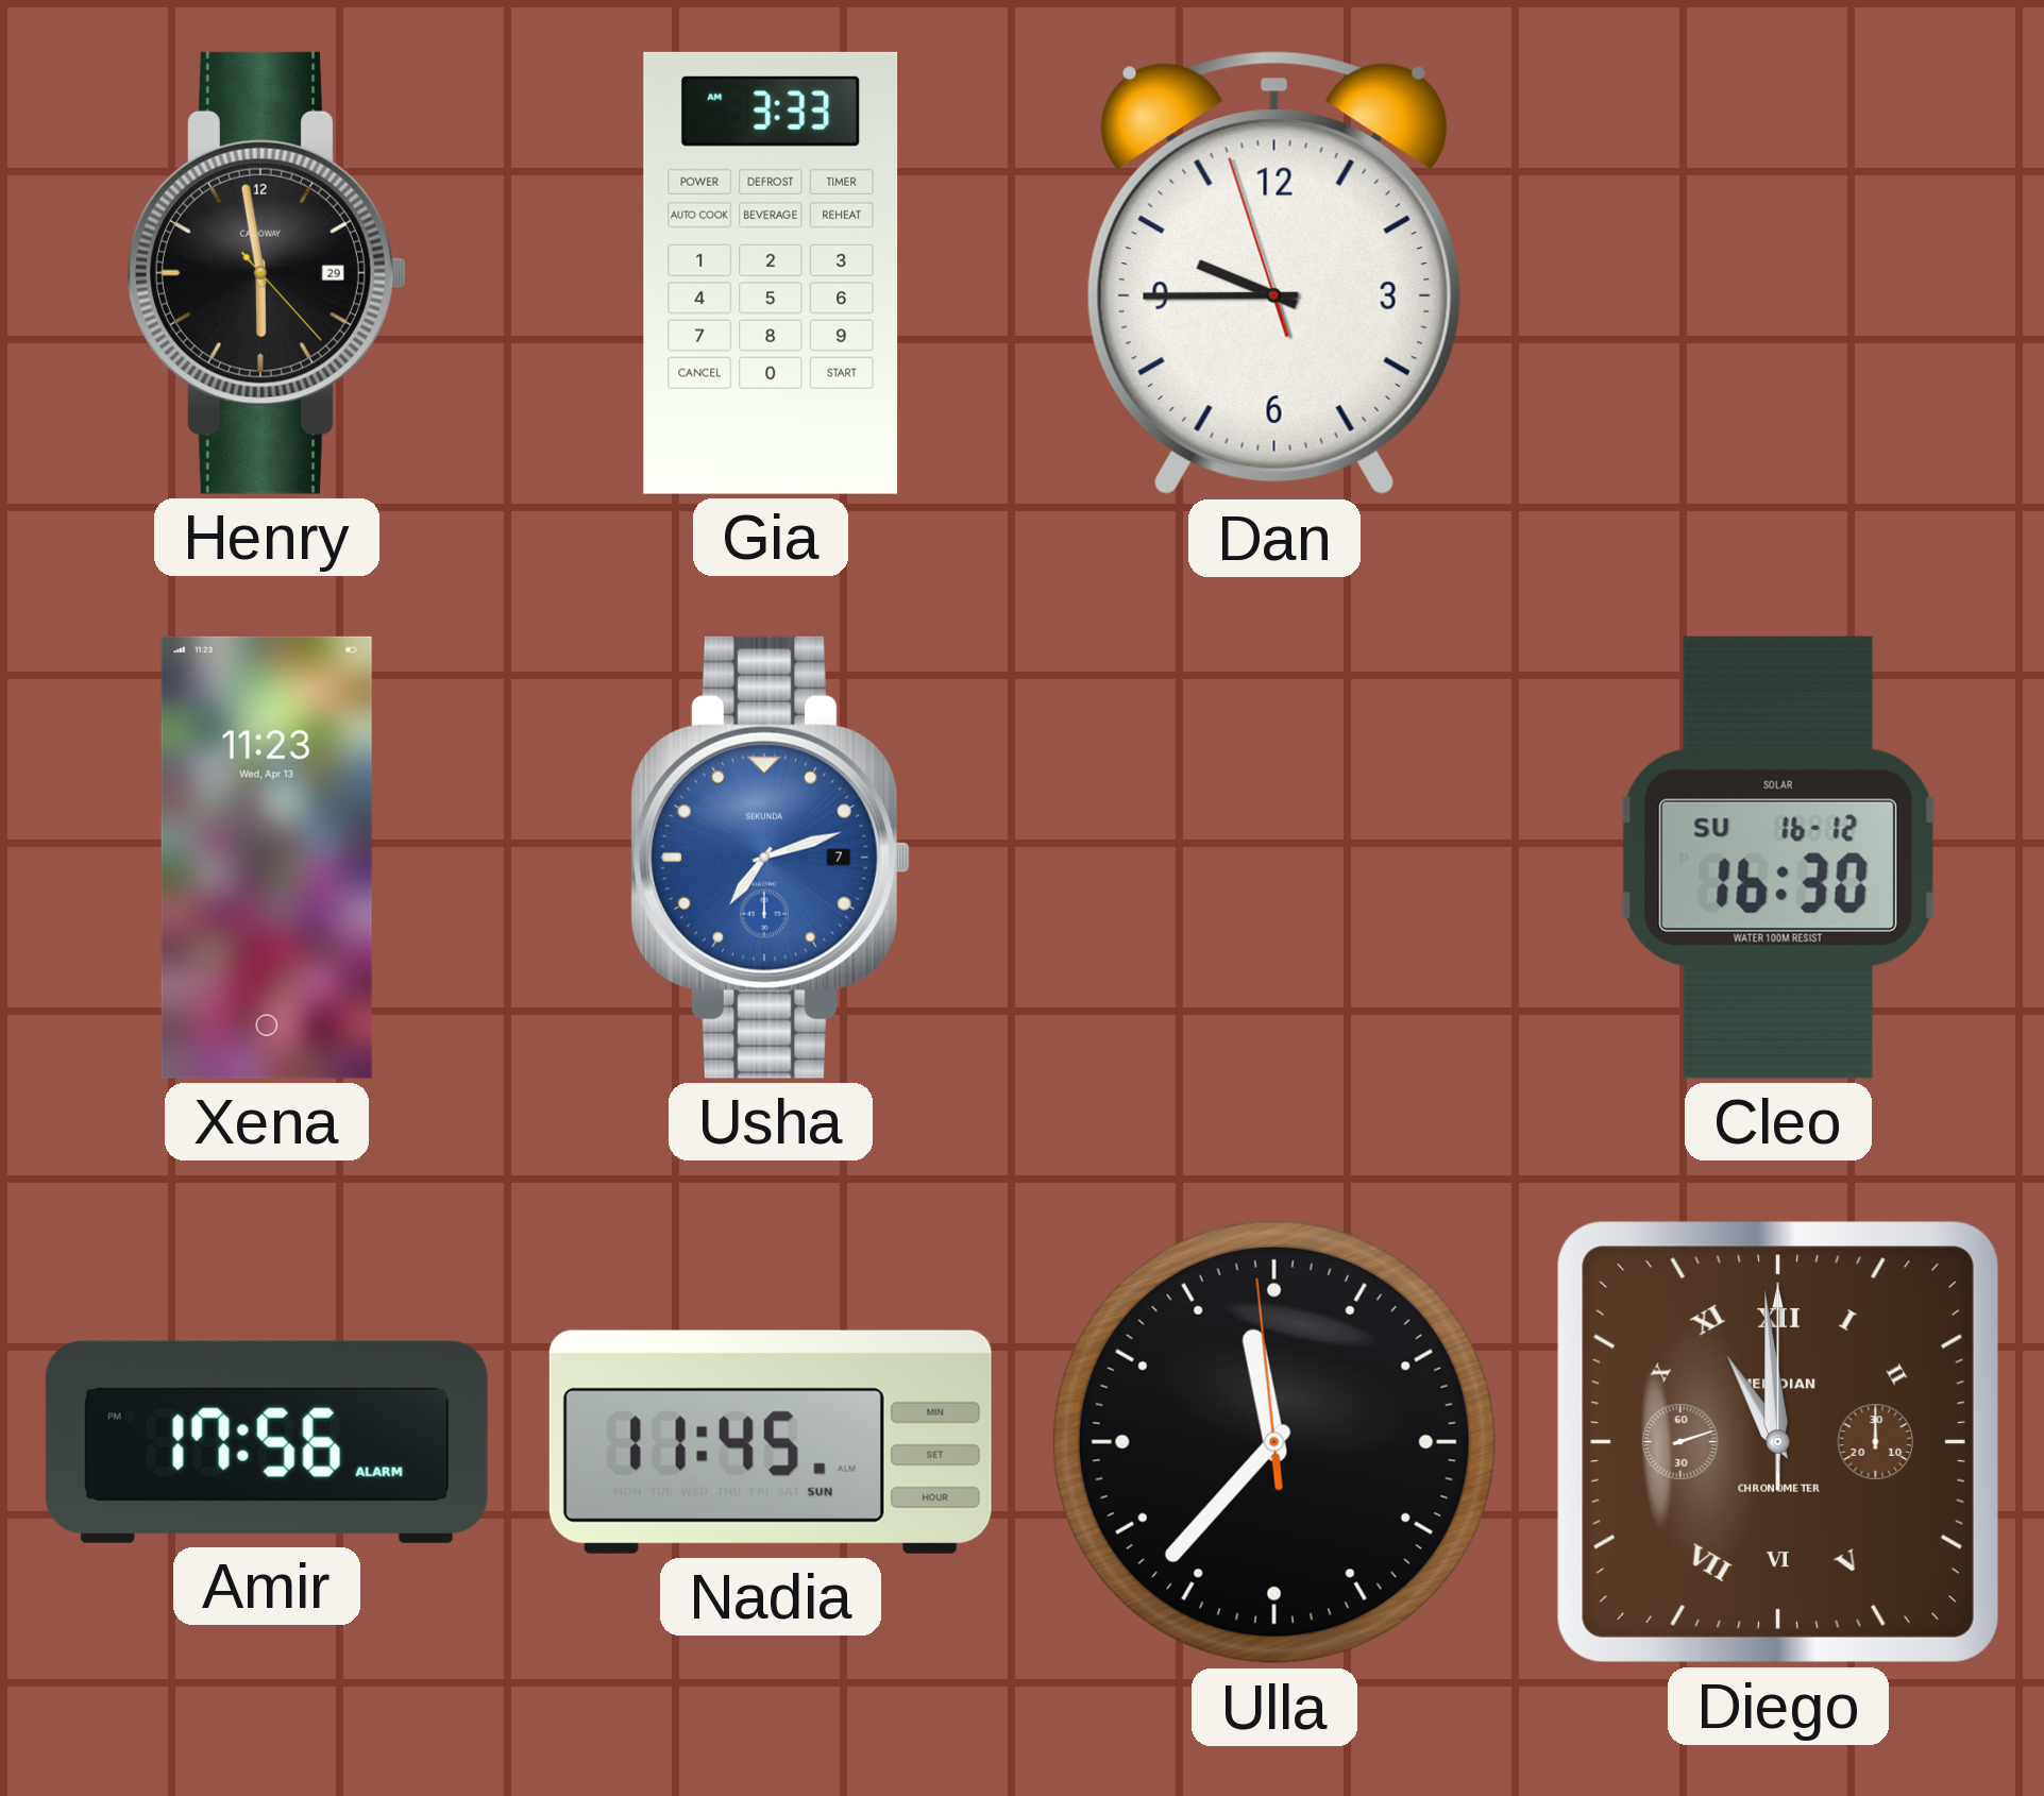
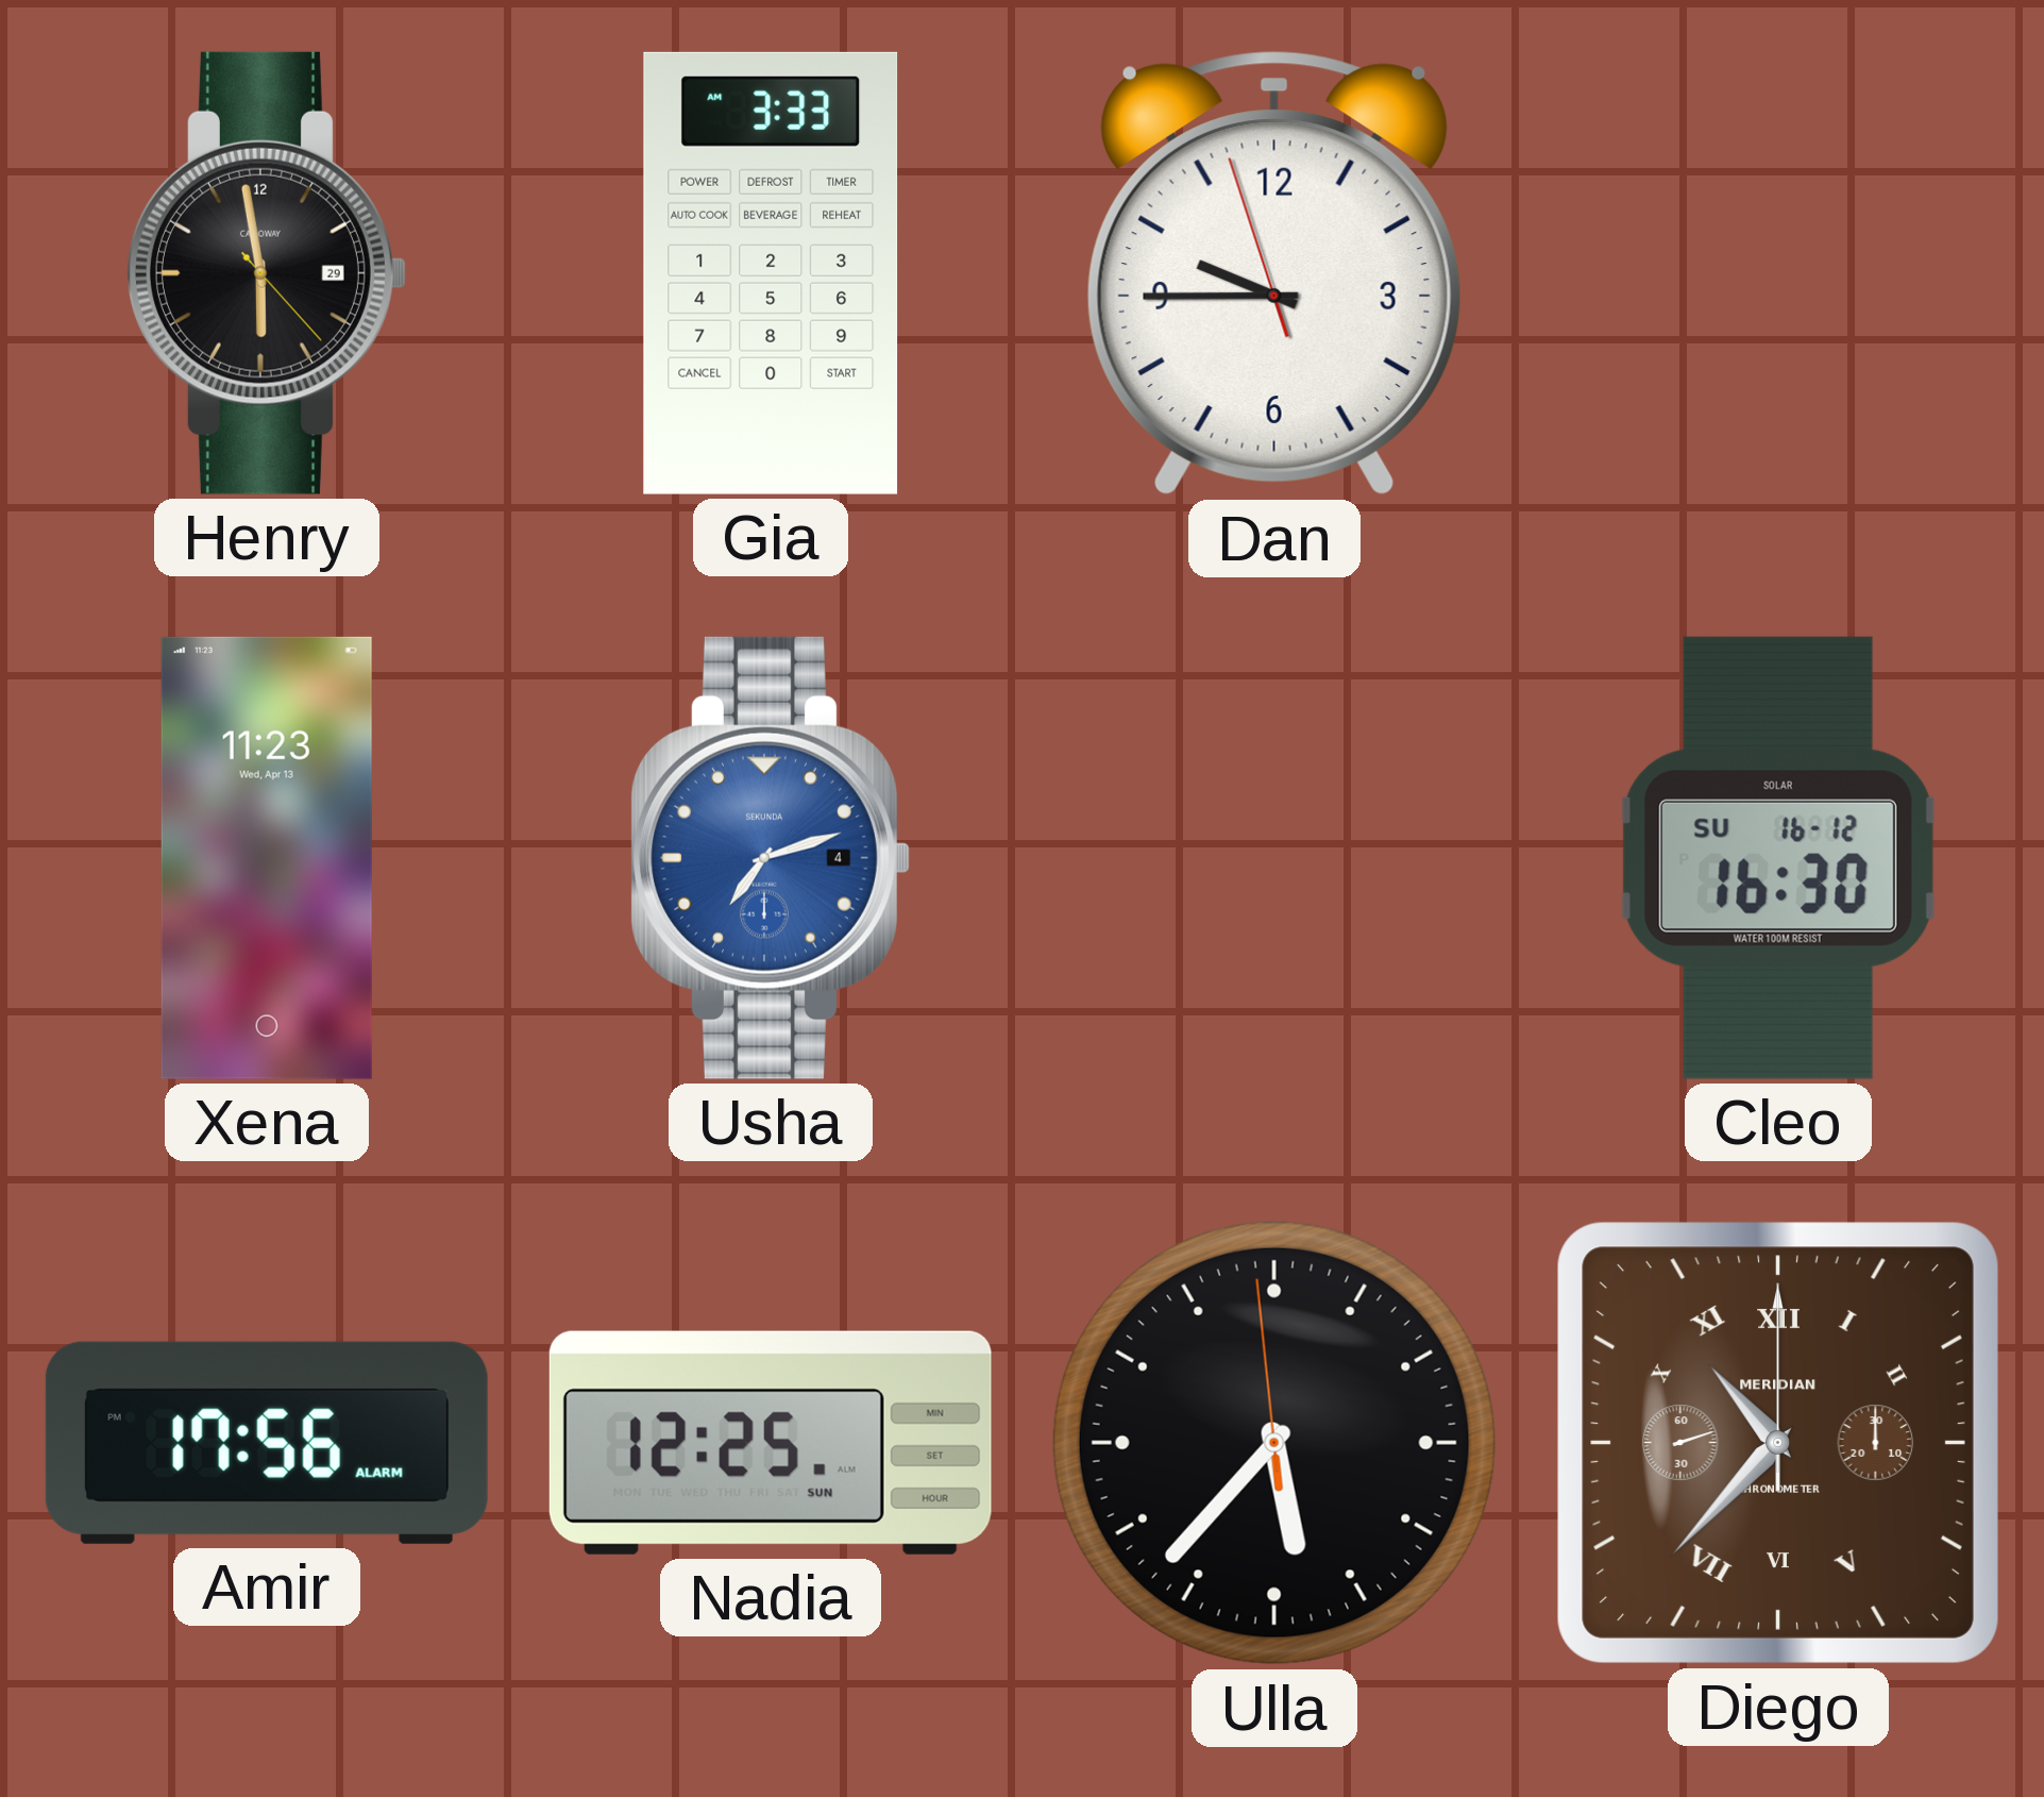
Usha date: 7 -> 4 (770, 858)
Nadia: 11:45 -> 12:25 (771, 1443)
Ulla: 11:36 -> 5:36 (1274, 1443)
Diego: 10:59 -> 10:37 (1778, 1443)
